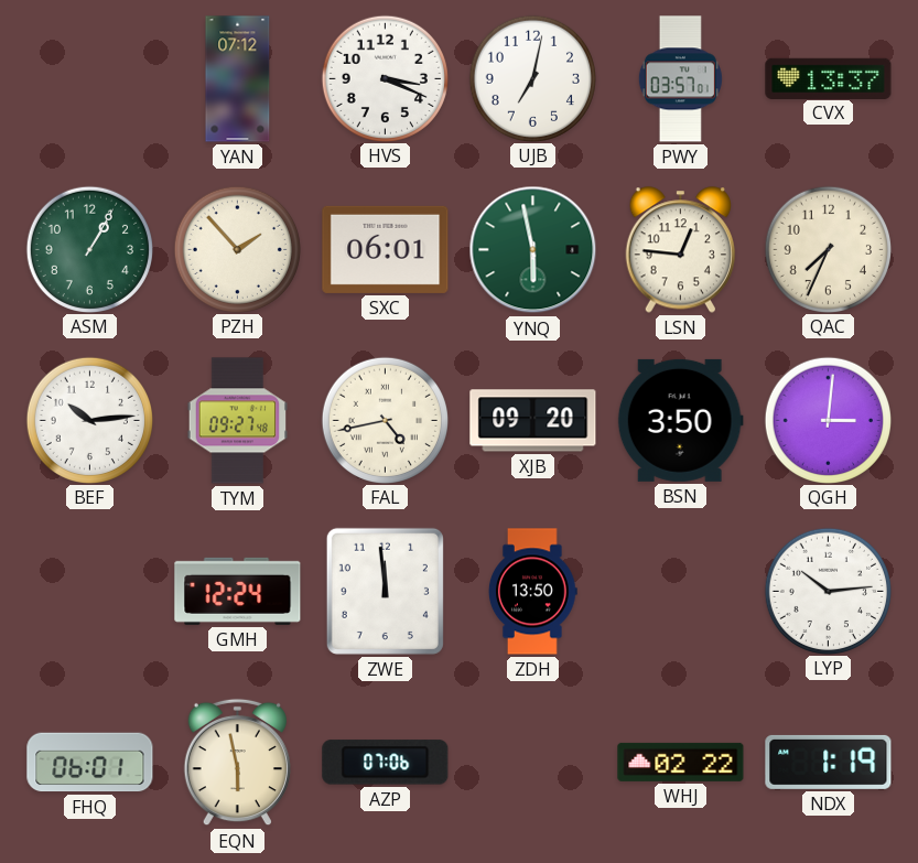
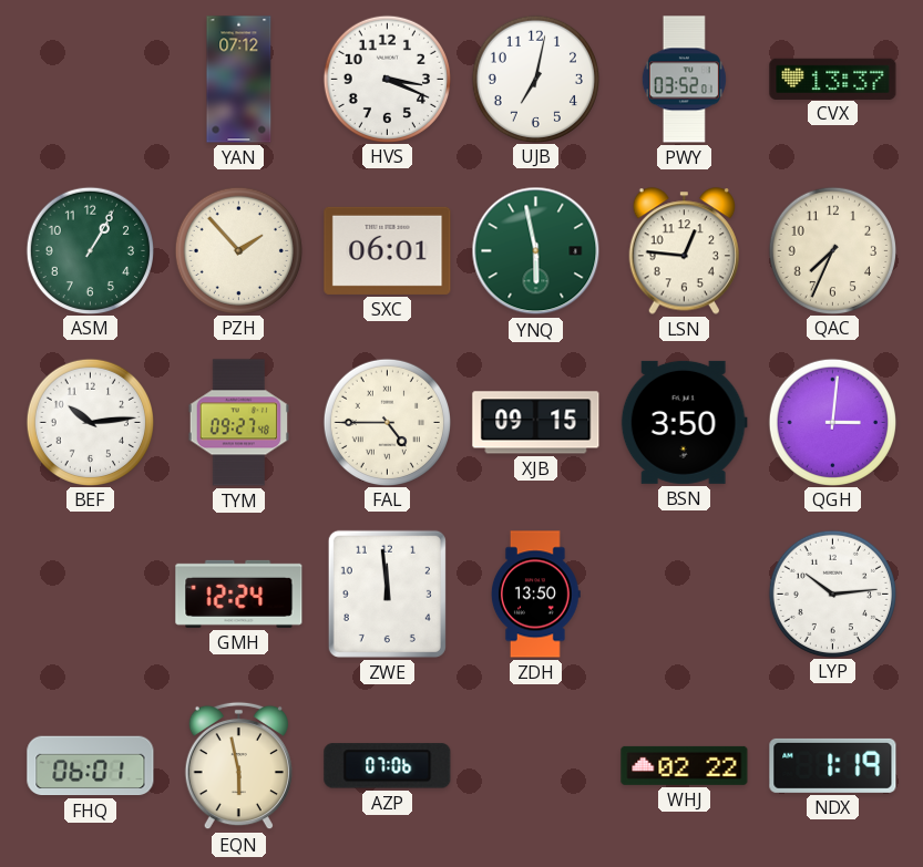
PWY: 03:57 -> 03:52 (684, 80)
FAL: 4:43 -> 4:45 (387, 422)
XJB: 09:20 -> 09:15 (536, 423)
